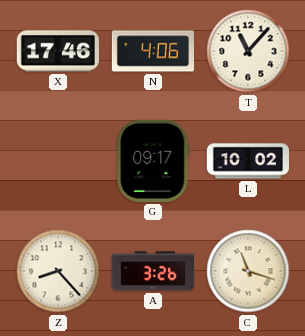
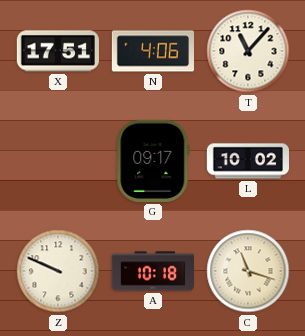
X: 17:46 -> 17:51 (58, 51)
Z: 8:23 -> 9:49 (58, 271)
A: 3:26 -> 10:18 (152, 271)
